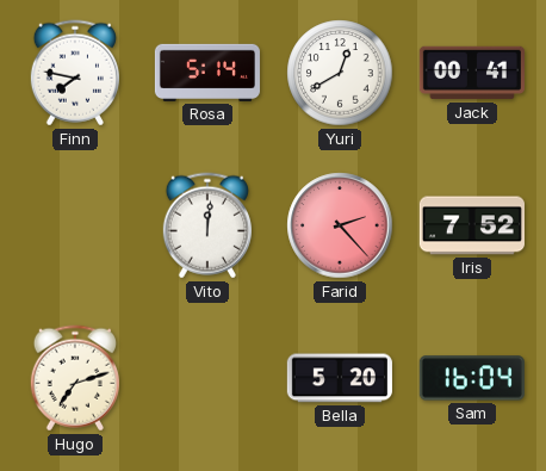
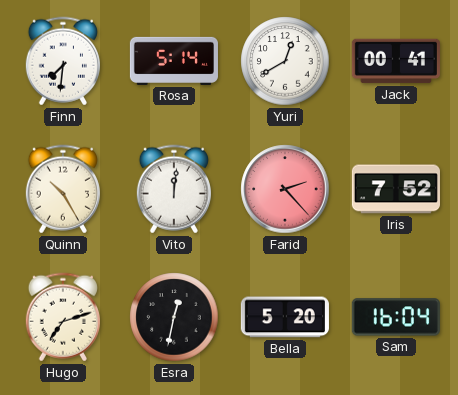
Finn: 7:47 -> 7:31 (63, 61)
Quinn: none -> 10:25 (63, 189)
Esra: none -> 12:32 (174, 317)
